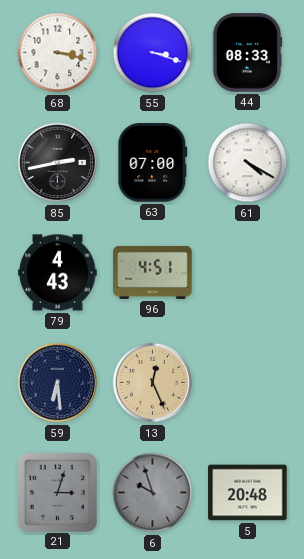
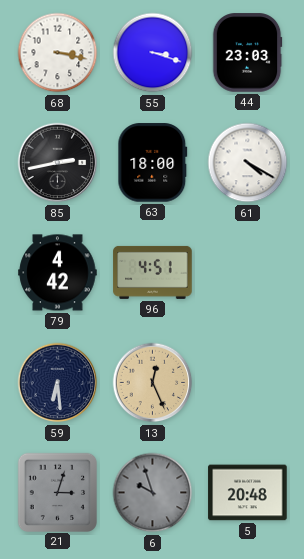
44: 08:33 -> 23:03 (247, 53)
63: 07:00 -> 18:00 (153, 163)
79: 4:43 -> 4:42 (58, 273)
